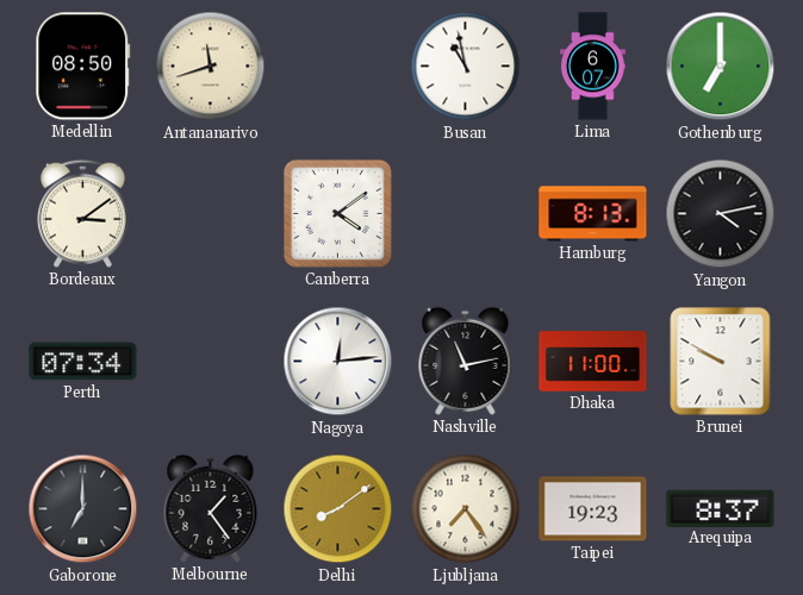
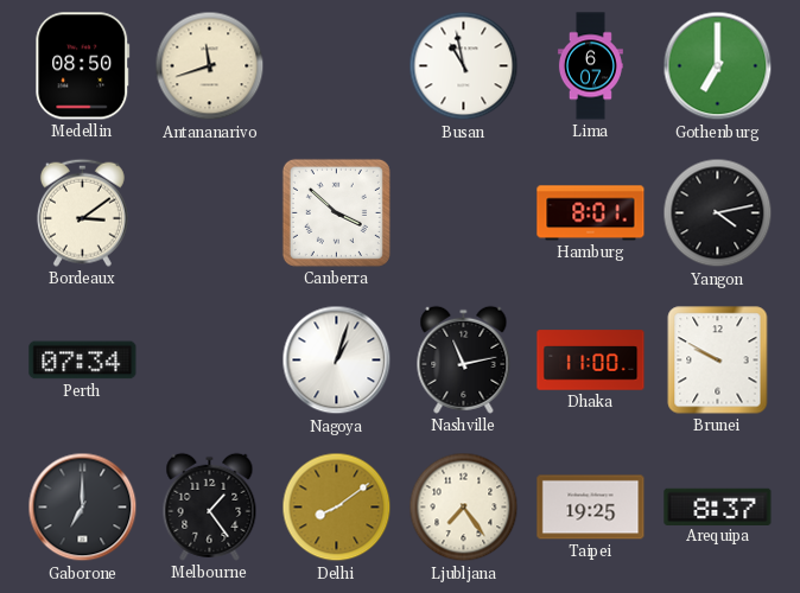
Canberra: 4:09 -> 3:52 (336, 212)
Hamburg: 8:13 -> 8:01 (591, 213)
Nagoya: 12:14 -> 1:03 (337, 361)
Taipei: 19:23 -> 19:25 (591, 508)
